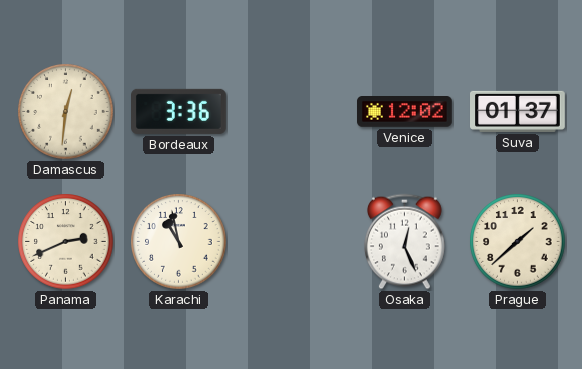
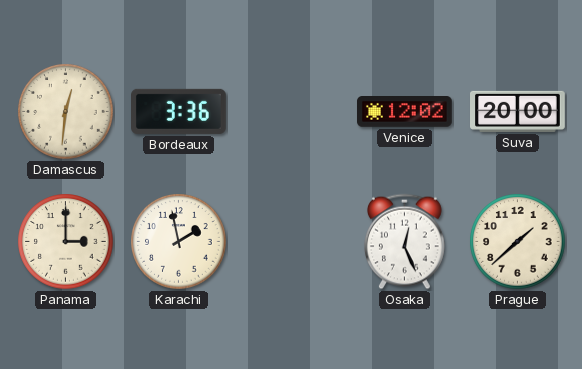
Suva: 01:37 -> 20:00 (518, 111)
Panama: 2:41 -> 3:00 (66, 242)
Karachi: 10:58 -> 1:58 (179, 242)
